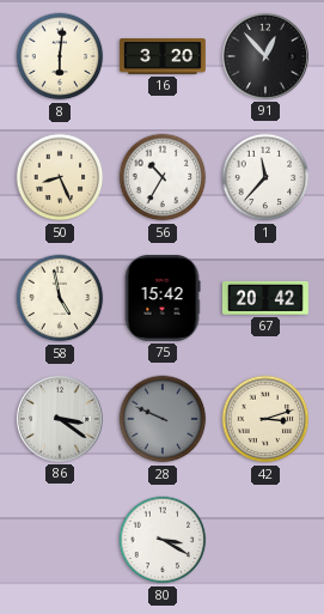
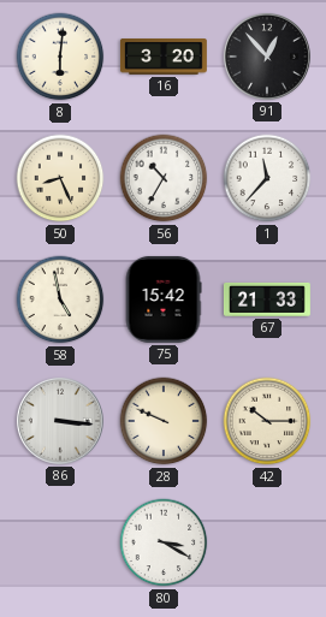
67: 20:42 -> 21:33 (267, 299)
86: 3:21 -> 3:16 (60, 421)
28 dial: grey -> cream (164, 421)
42: 3:12 -> 10:15 (267, 421)
